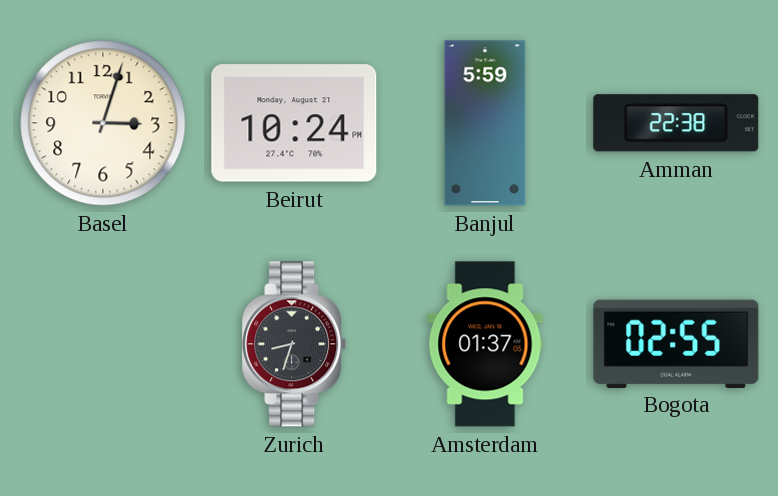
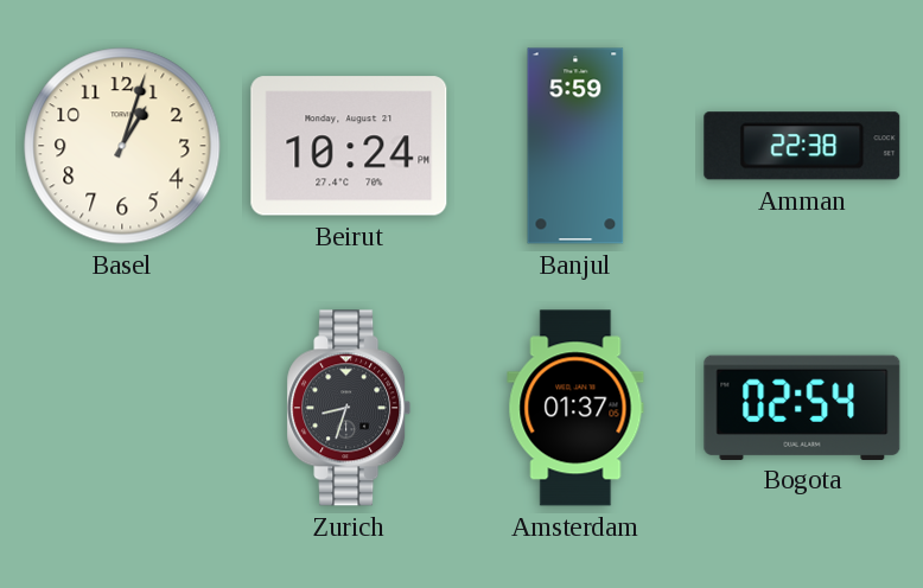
Basel: 3:03 -> 1:03 (122, 146)
Bogota: 02:55 -> 02:54 (802, 407)
